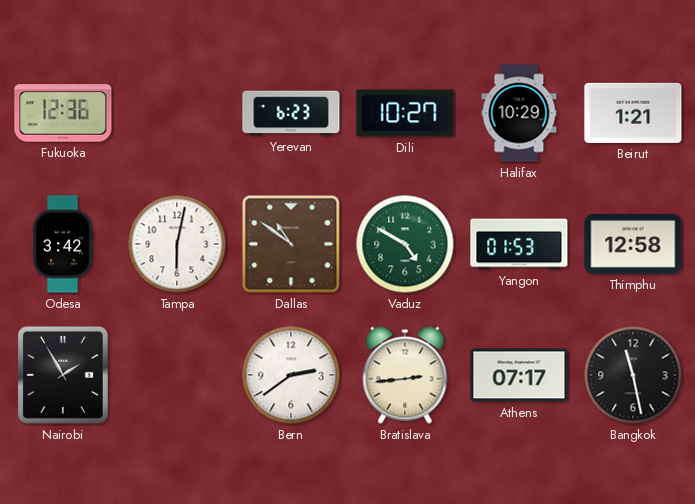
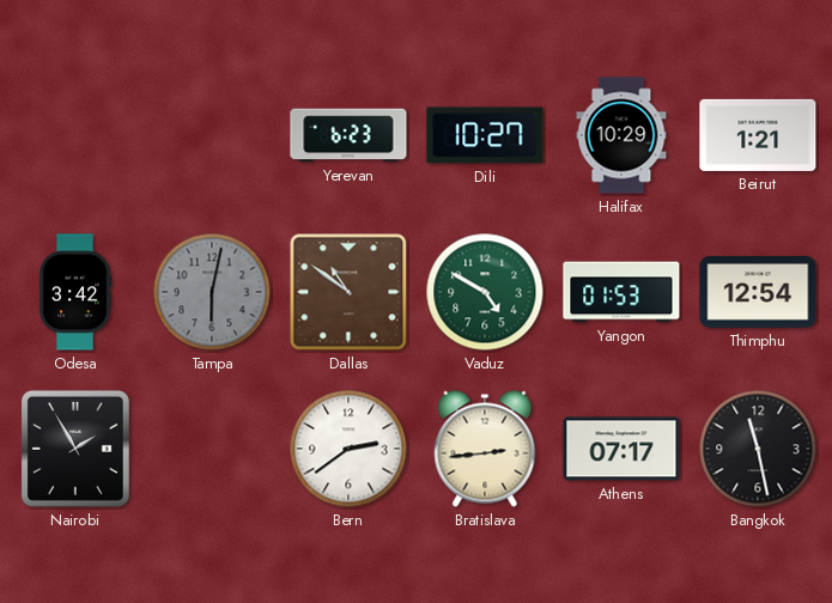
Fukuoka: 12:36 -> none (63, 113)
Tampa dial: white -> grey (212, 292)
Thimphu: 12:58 -> 12:54 (758, 292)
